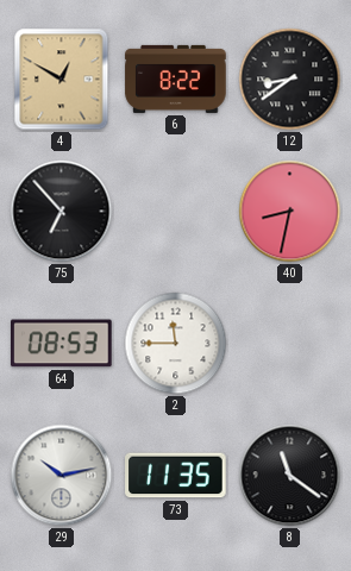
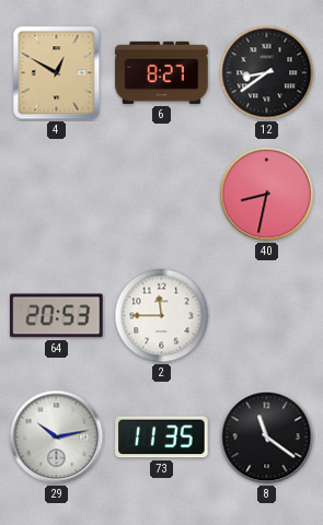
6: 8:22 -> 8:27 (162, 72)
75: 6:53 -> none (62, 212)
64: 08:53 -> 20:53 (57, 316)
